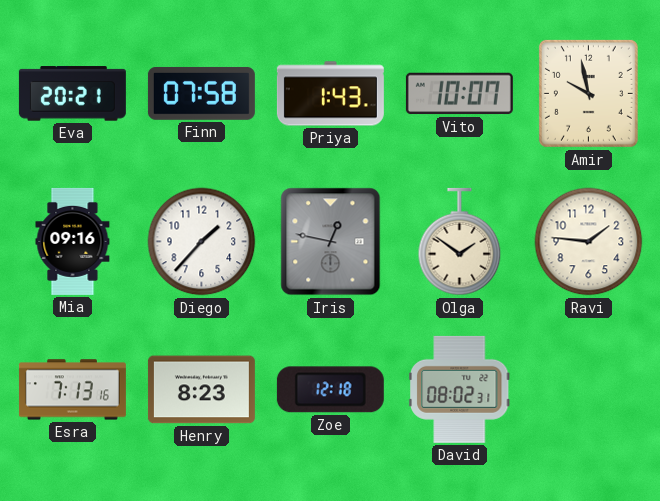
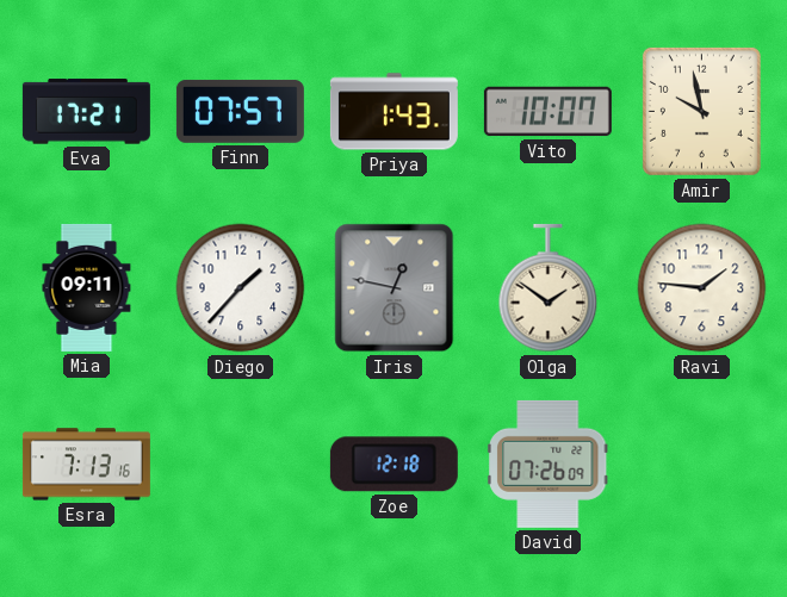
Eva: 20:21 -> 17:21 (86, 112)
Finn: 07:58 -> 07:57 (240, 111)
Mia: 09:16 -> 09:11 (87, 287)
Henry: 8:23 -> none (201, 390)
David: 08:02 -> 07:26 (547, 464)
